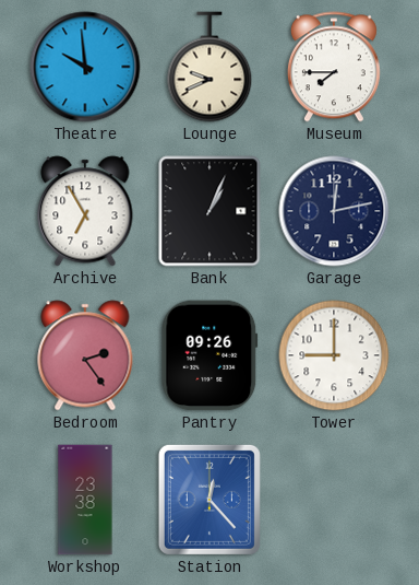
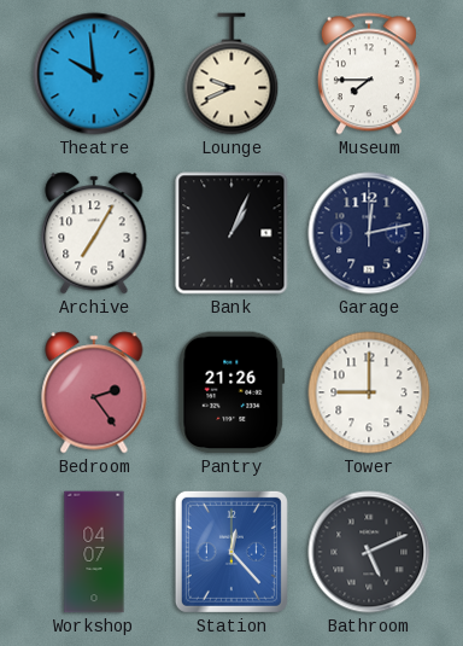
Archive: 6:55 -> 7:05 (94, 233)
Pantry: 09:26 -> 21:26 (231, 392)
Workshop: 23:38 -> 04:07 (94, 552)
Bathroom: none -> 5:11 (369, 552)
